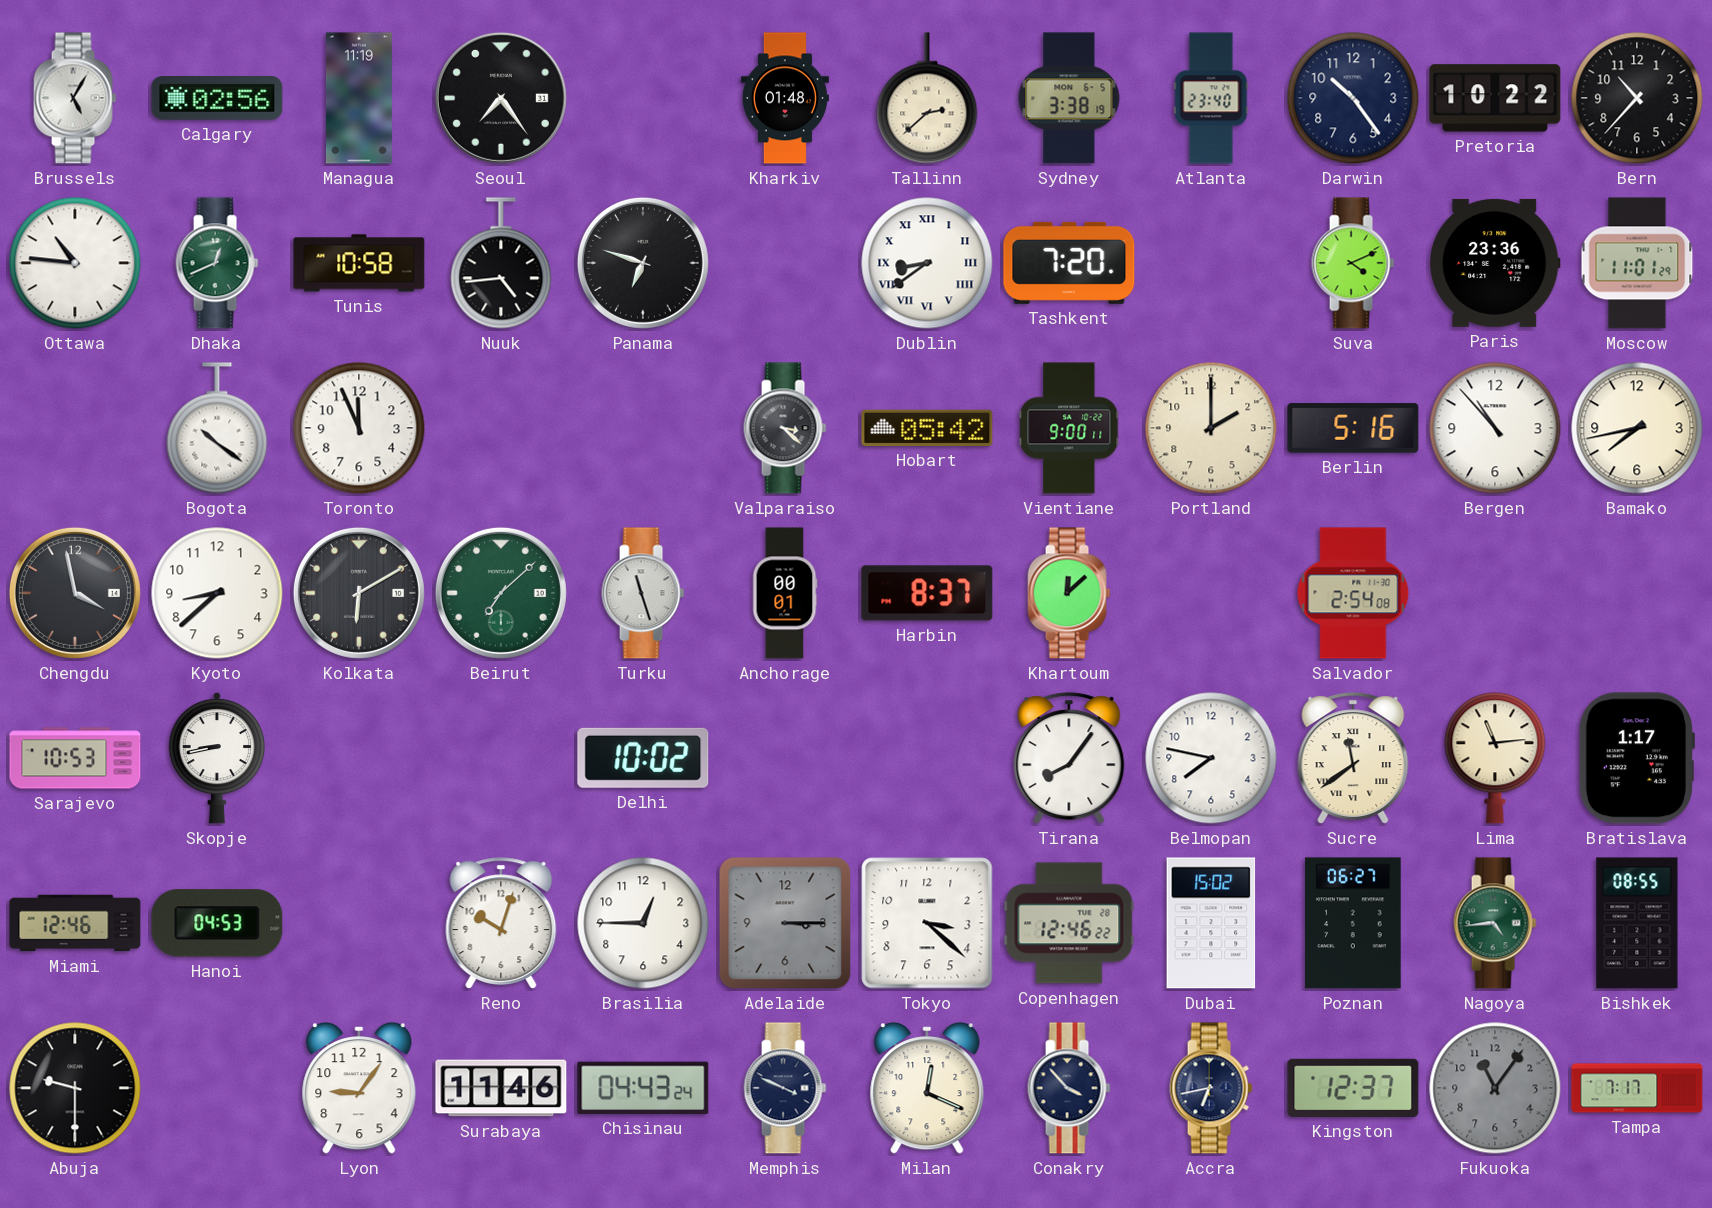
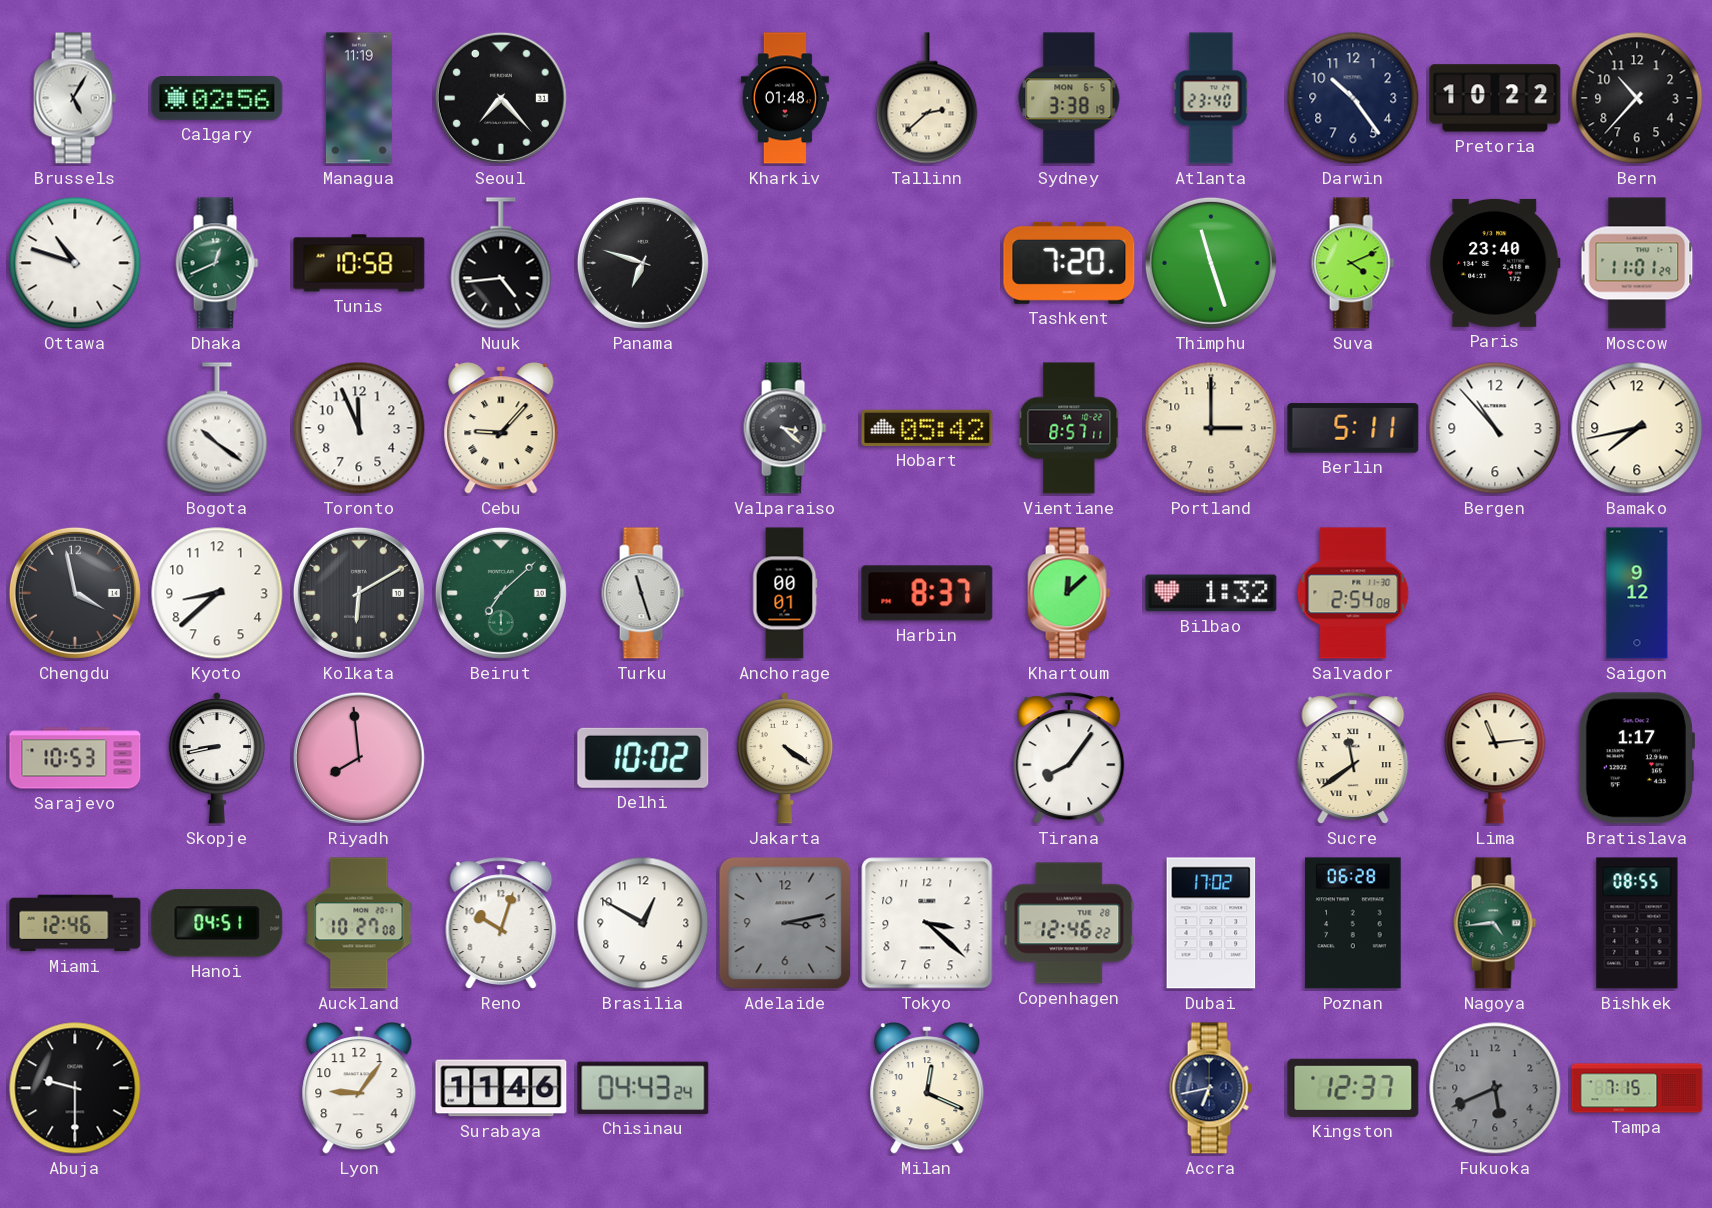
Seoul: 7:24 -> 7:23 (501, 98)
Ottawa: 10:46 -> 10:48 (75, 263)
Dublin: 8:39 -> none (927, 263)
Thimphu: none -> 11:27 (1211, 263)
Paris: 23:36 -> 23:40 (1495, 263)
Cebu: none -> 9:07 (501, 429)
Vientiane: 9:00 -> 8:57 (1069, 428)
Portland: 2:00 -> 3:00 (1211, 428)
Berlin: 5:16 -> 5:11 (1353, 428)
Bilbao: none -> 1:32 (1211, 593)
Saigon: none -> 9:12 (1637, 593)
Riyadh: none -> 7:59 (359, 758)
Jakarta: none -> 4:21 (785, 758)
Belmopan: 7:47 -> none (1211, 758)
Hanoi: 04:53 -> 04:51 (217, 923)
Auckland: none -> 10:27 (359, 923)
Brasilia: 12:45 -> 12:50 (643, 923)
Adelaide: 3:15 -> 3:13 (785, 923)
Dubai: 15:02 -> 17:02 (1211, 923)
Poznan: 06:27 -> 06:28 (1353, 923)
Memphis: 3:49 -> none (785, 1088)
Conakry: 3:53 -> none (1069, 1088)
Fukuoka: 11:06 -> 5:41 (1495, 1088)
Tampa: 7:17 -> 7:15 (1637, 1088)
